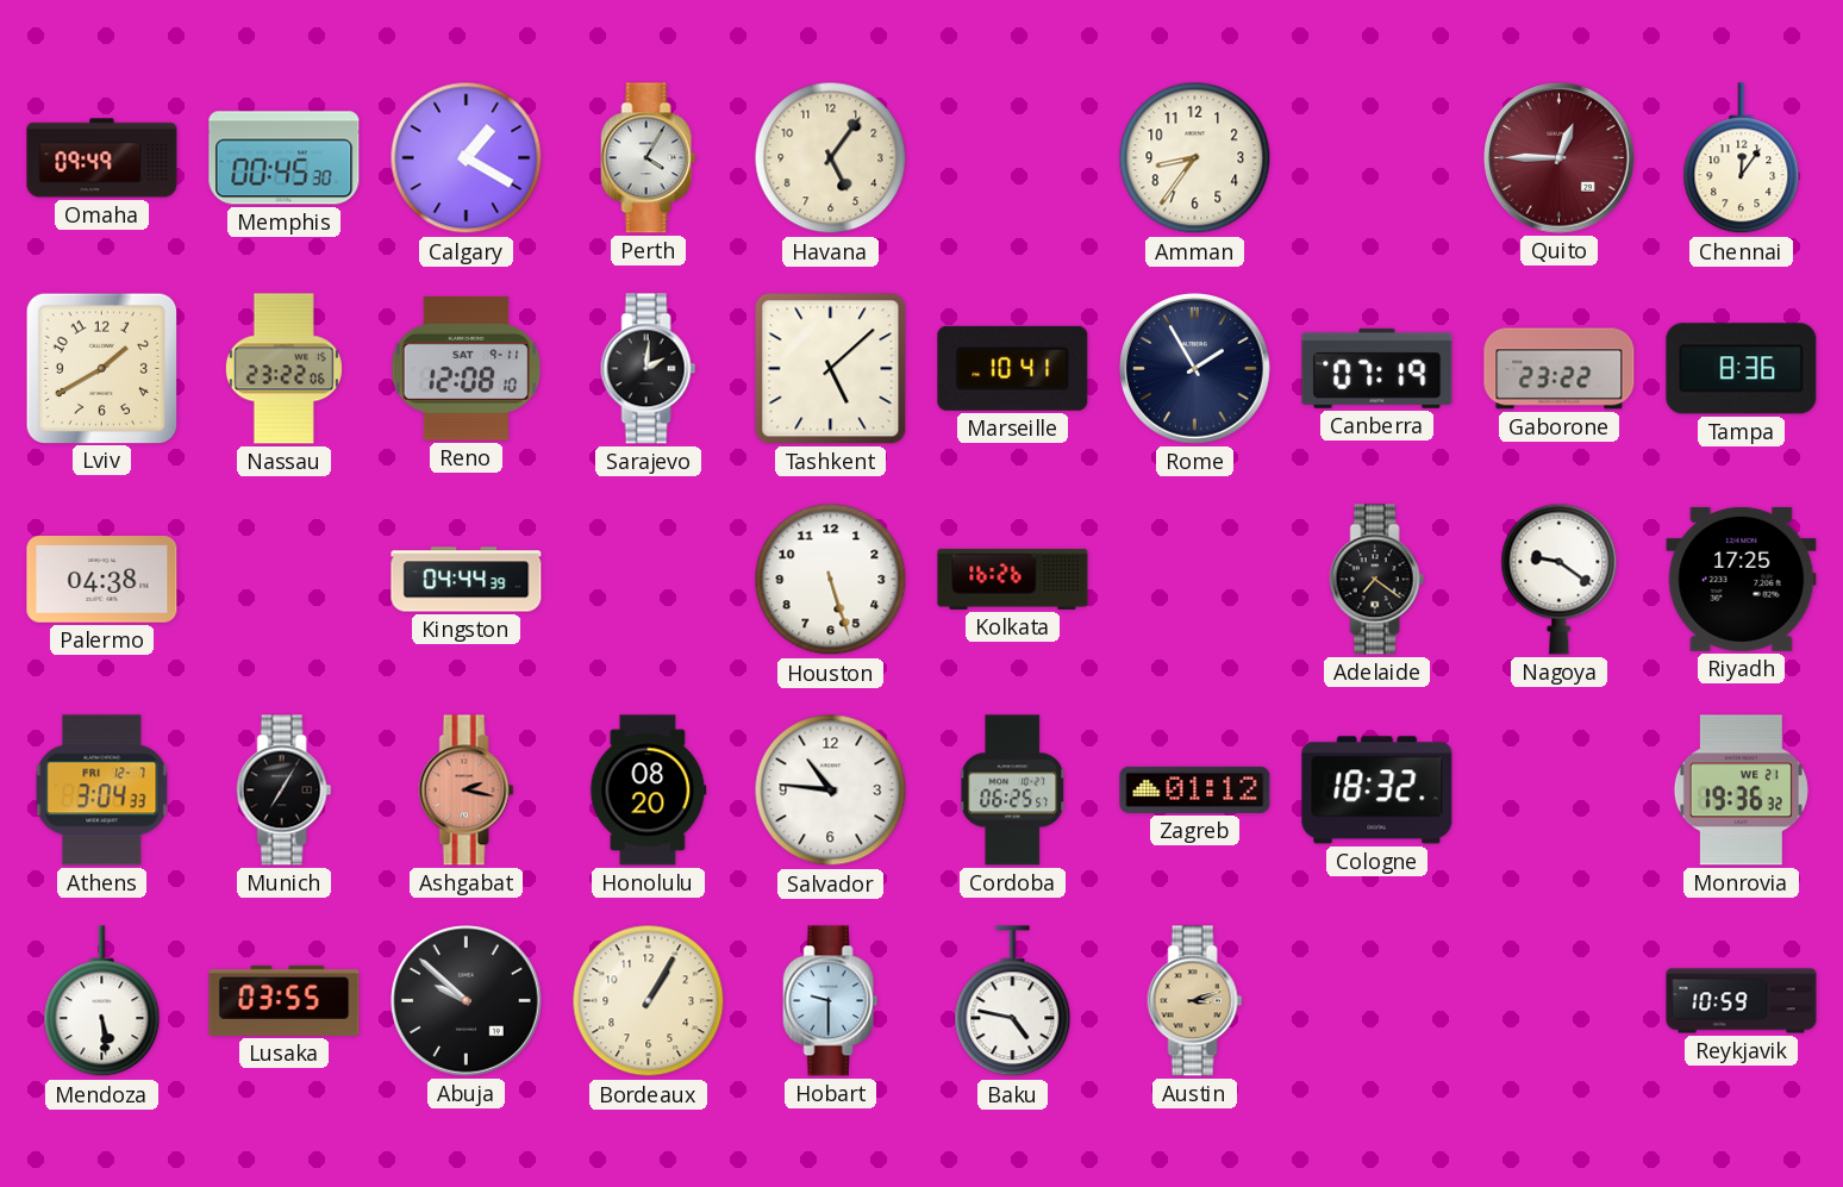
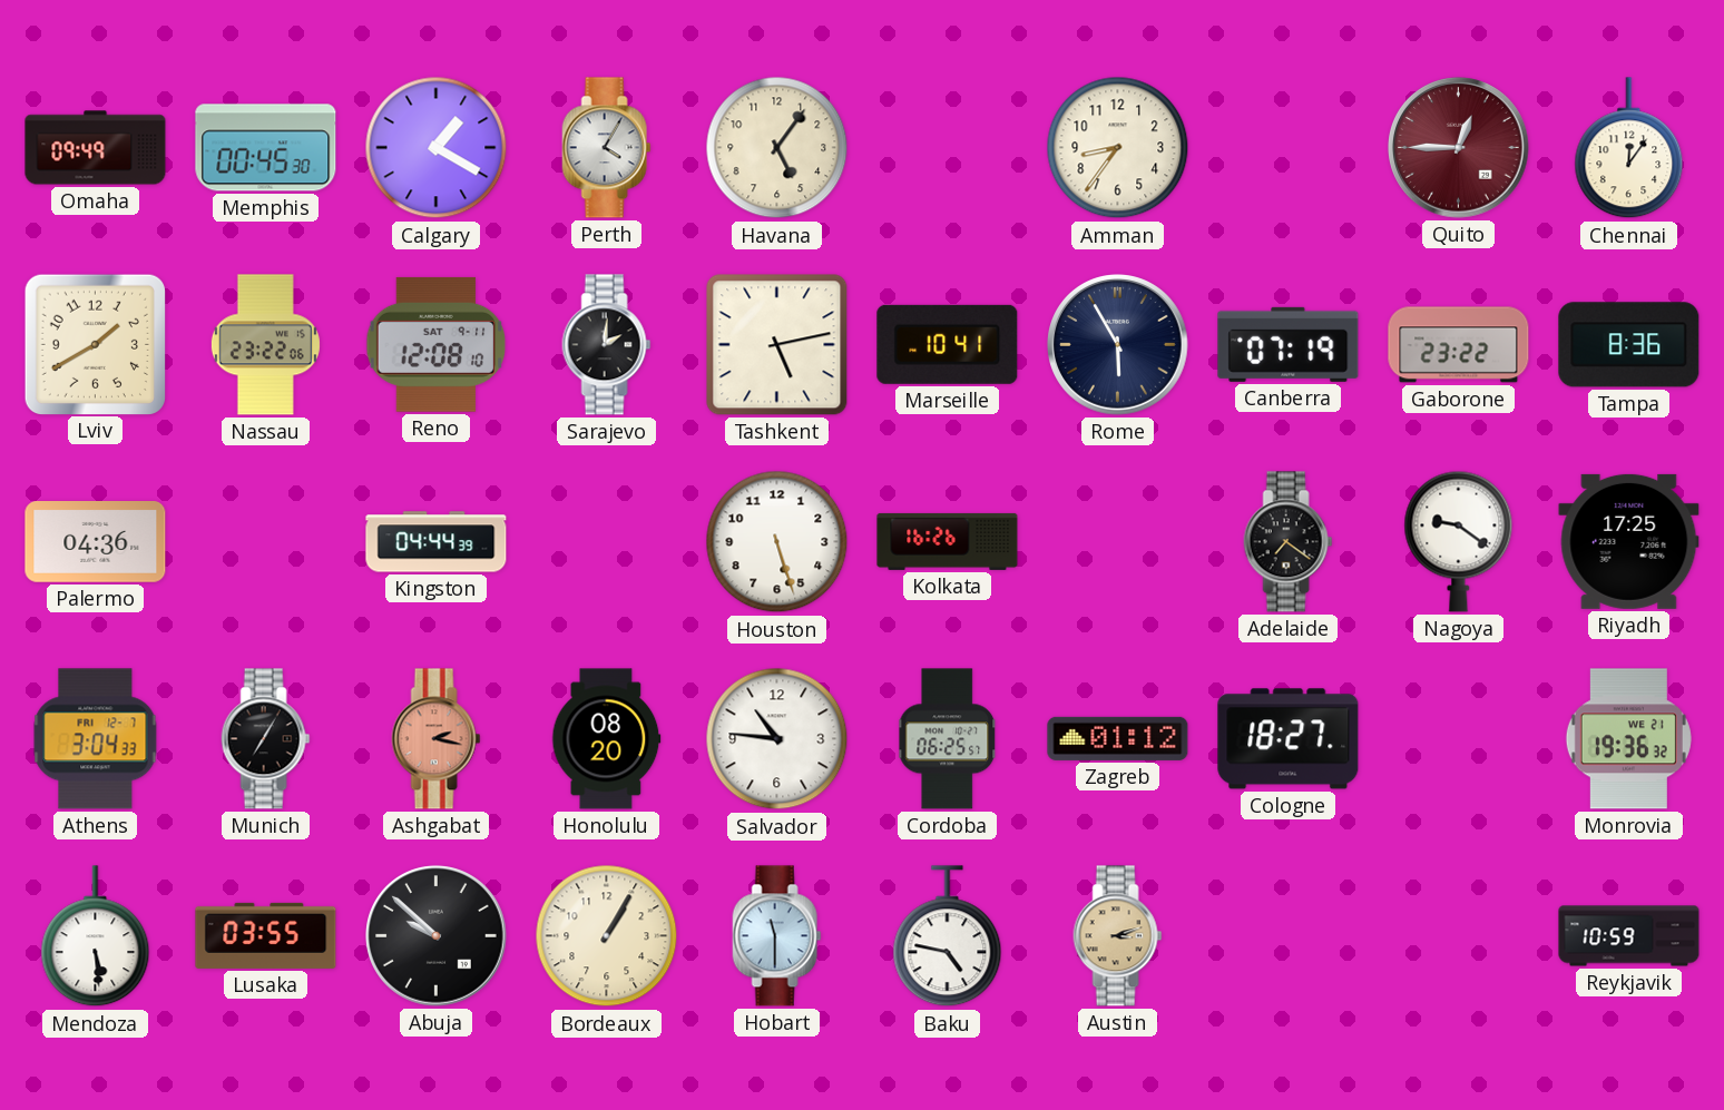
Tashkent: 5:08 -> 5:13 (777, 345)
Rome: 1:55 -> 5:55 (1118, 345)
Palermo: 04:38 -> 04:36 (96, 542)
Cologne: 18:32 -> 18:27 (1289, 739)
Hobart: 9:30 -> 11:30 (777, 936)
